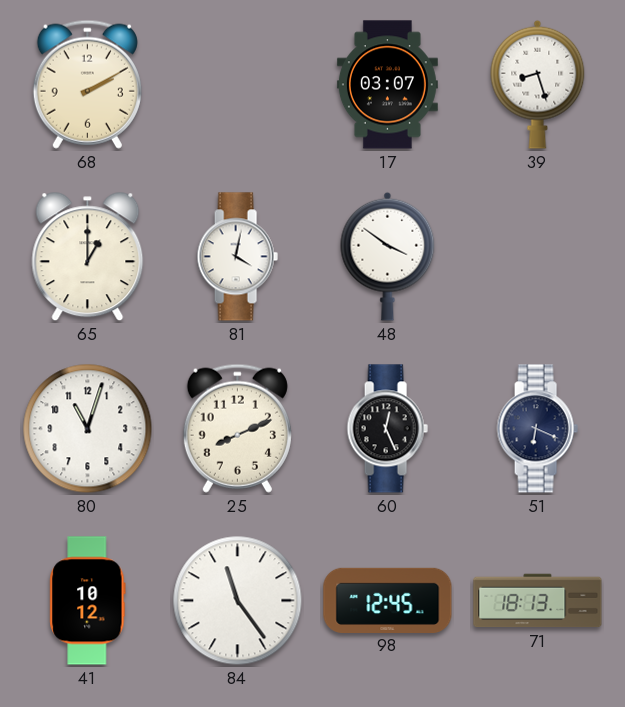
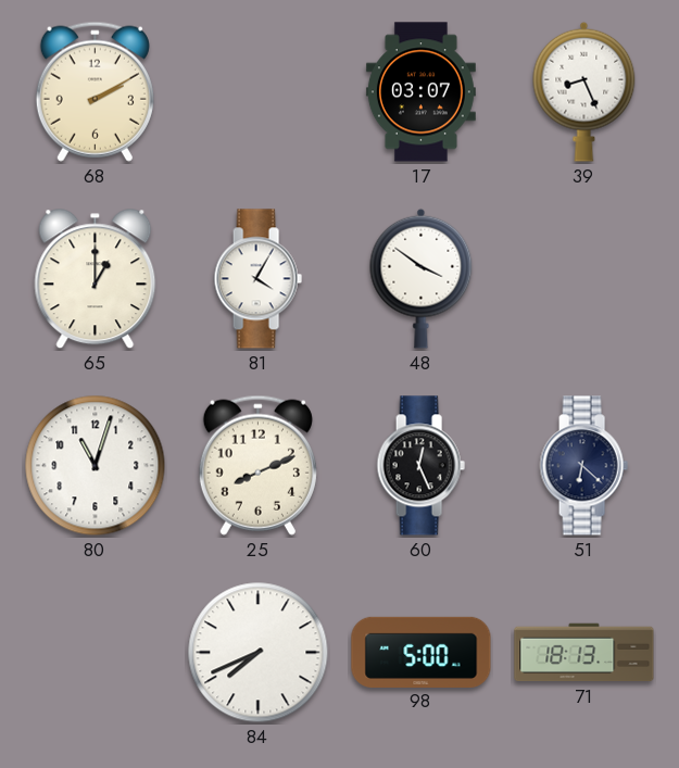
39: 8:27 -> 8:26 (584, 91)
81: 4:02 -> 4:05 (257, 279)
51: 6:19 -> 6:22 (583, 466)
41: 10:12 -> none (88, 601)
84: 11:24 -> 7:41 (259, 653)
98: 12:45 -> 5:00 (422, 652)
